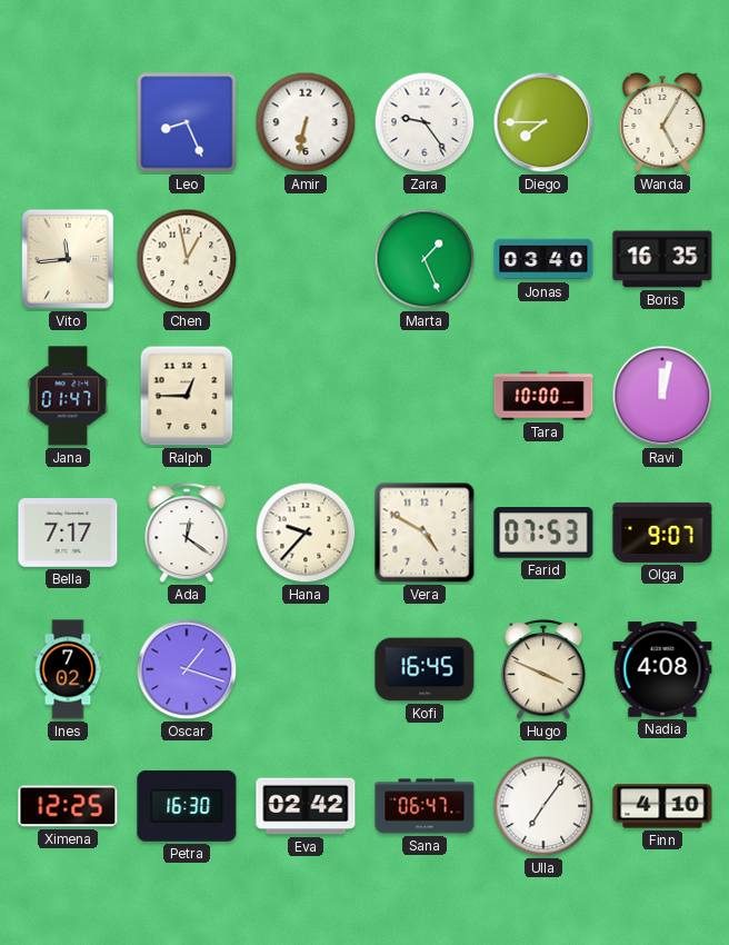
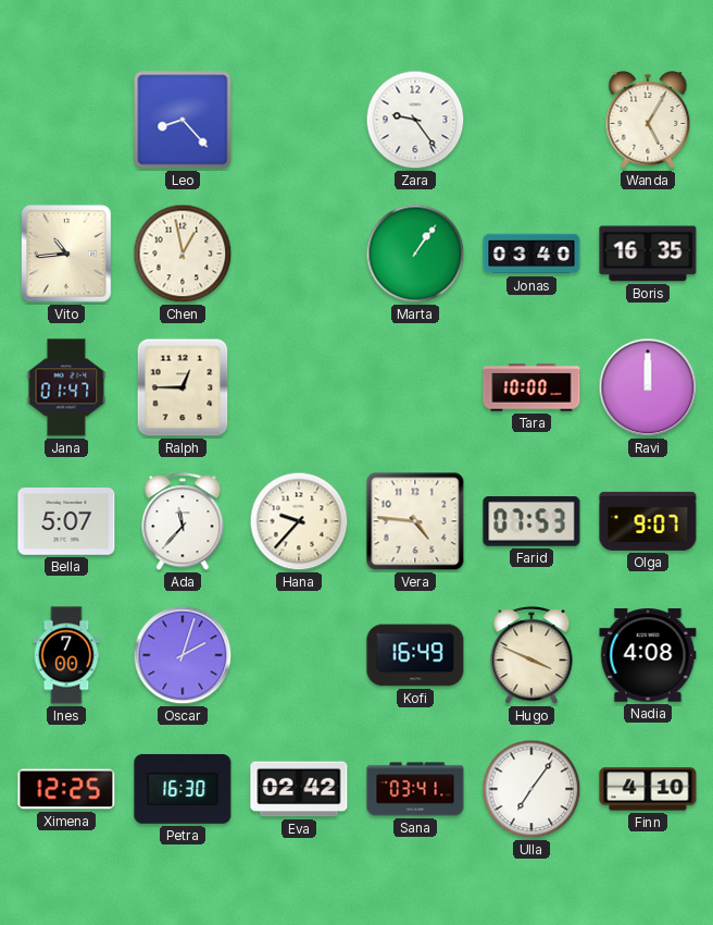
Leo: 8:26 -> 8:23 (183, 120)
Amir: 6:32 -> none (306, 122)
Diego: 7:45 -> none (543, 122)
Vito: 11:44 -> 10:44 (67, 255)
Marta: 1:26 -> 1:06 (415, 254)
Ravi: 12:02 -> 12:00 (648, 387)
Bella: 7:17 -> 5:07 (66, 521)
Ada: 12:21 -> 11:37 (183, 522)
Vera: 4:50 -> 4:46 (415, 521)
Ines: 7:02 -> 7:00 (66, 655)
Oscar: 1:18 -> 2:03 (183, 655)
Kofi: 16:45 -> 16:49 (415, 655)
Sana: 06:47 -> 03:41 (415, 789)
